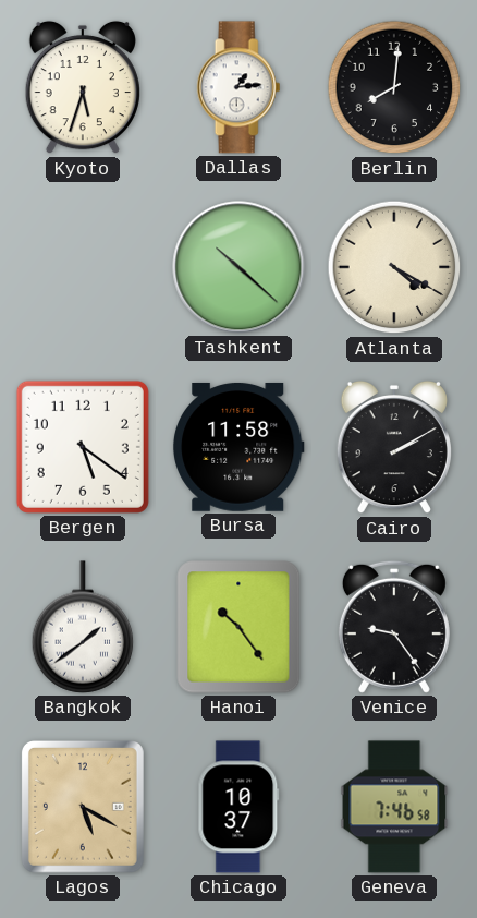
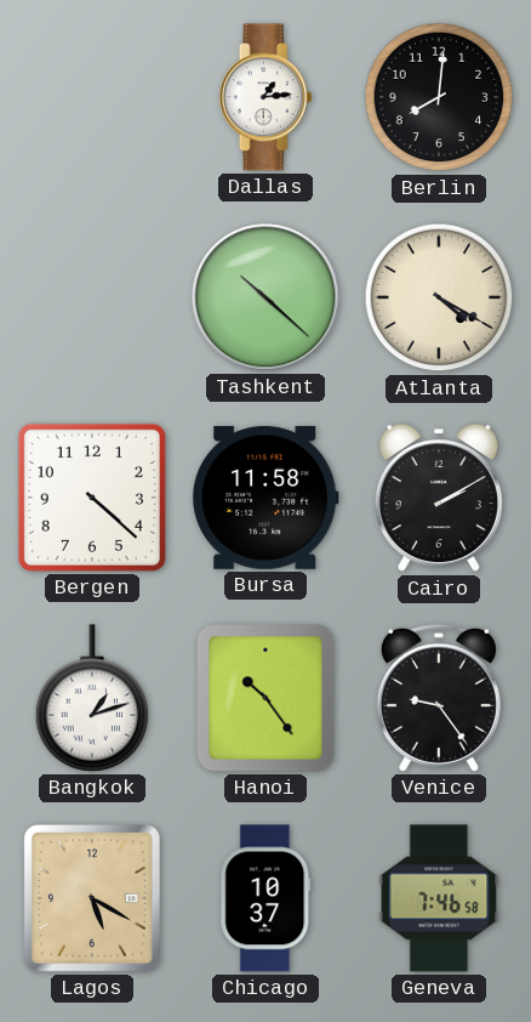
Kyoto: 5:33 -> none (83, 87)
Bergen: 5:21 -> 4:22 (92, 498)
Bangkok: 1:39 -> 1:12 (92, 698)
